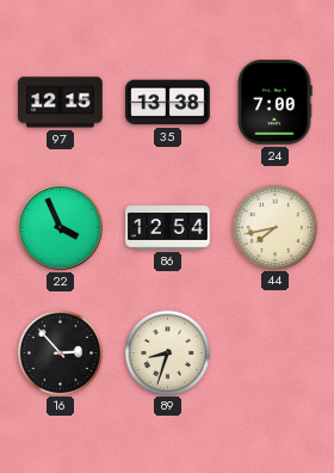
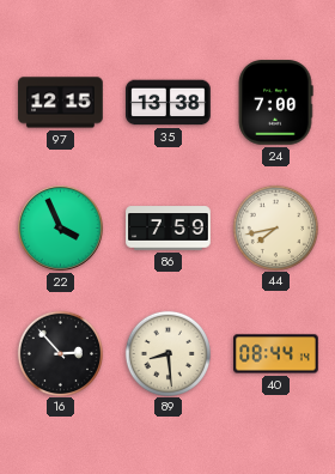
86: 12:54 -> 7:59 (169, 229)
89: 8:33 -> 8:29 (167, 353)
40: none -> 08:44 (276, 354)
